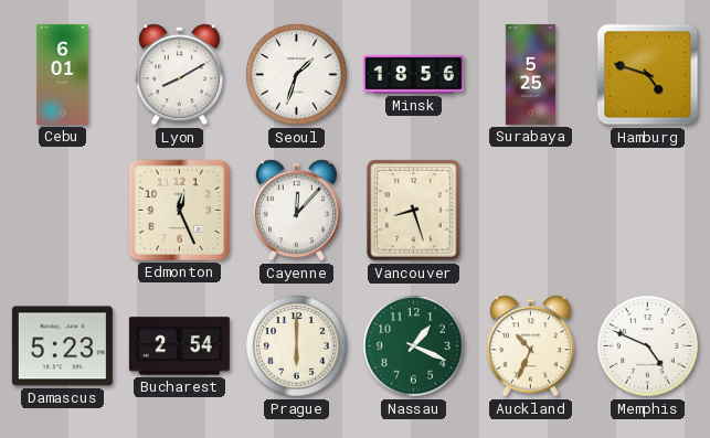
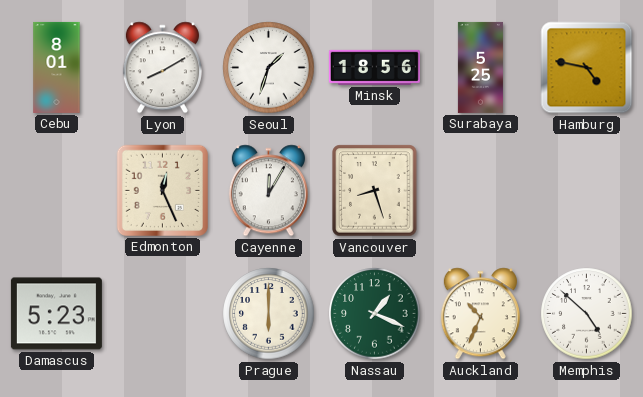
Cebu: 6:01 -> 8:01 (57, 67)
Hamburg: 4:48 -> 4:47 (587, 68)
Cayenne: 12:07 -> 12:05 (268, 191)
Bucharest: 2:54 -> none (179, 346)
Memphis: 4:49 -> 4:52 (587, 314)
